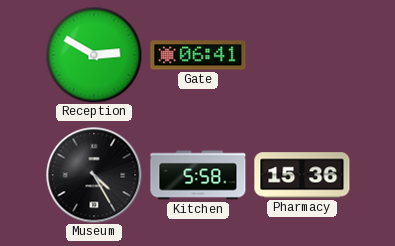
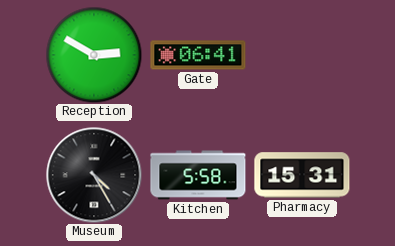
Pharmacy: 15:36 -> 15:31 (302, 175)
